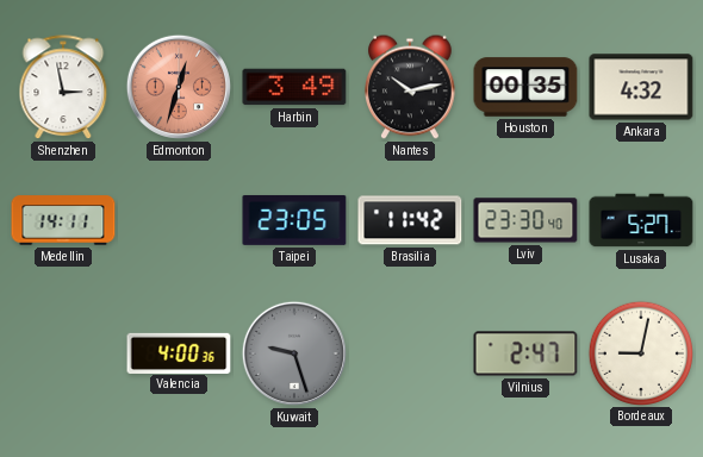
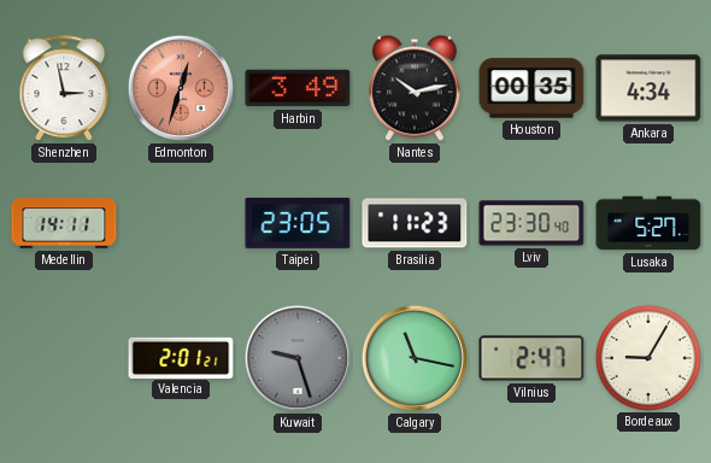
Ankara: 4:32 -> 4:34 (648, 88)
Brasilia: 11:42 -> 11:23 (415, 223)
Valencia: 4:00 -> 2:01 (181, 357)
Calgary: none -> 11:17 (415, 358)
Bordeaux: 9:02 -> 9:05 (647, 357)
